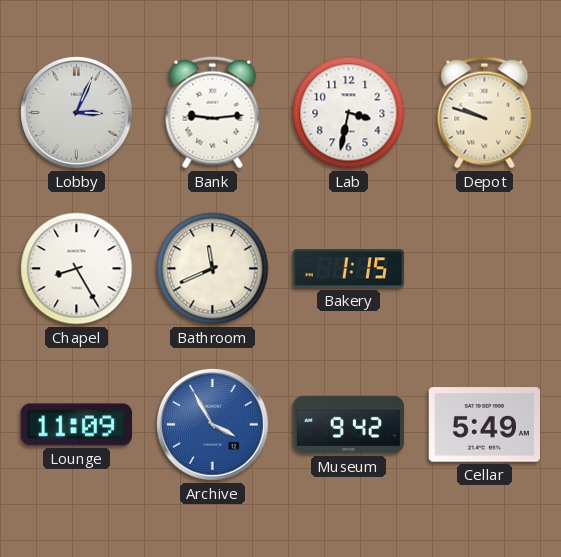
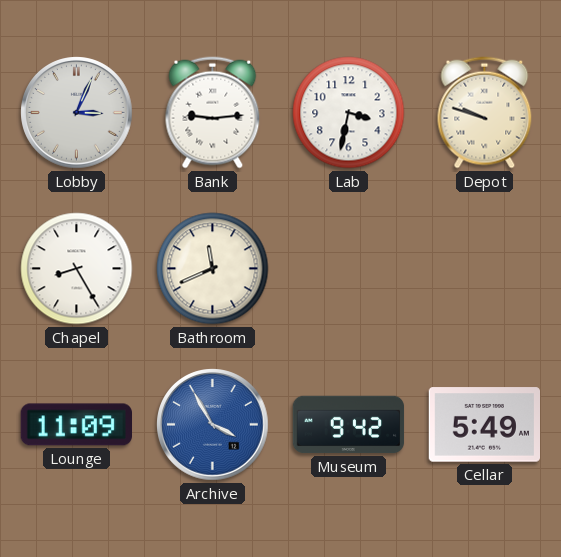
Bakery: 1:15 -> none (349, 269)
